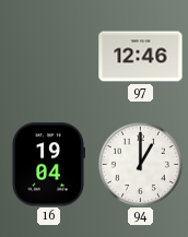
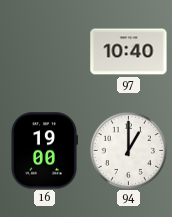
97: 12:46 -> 10:40 (129, 52)
16: 19:04 -> 19:00 (44, 151)
